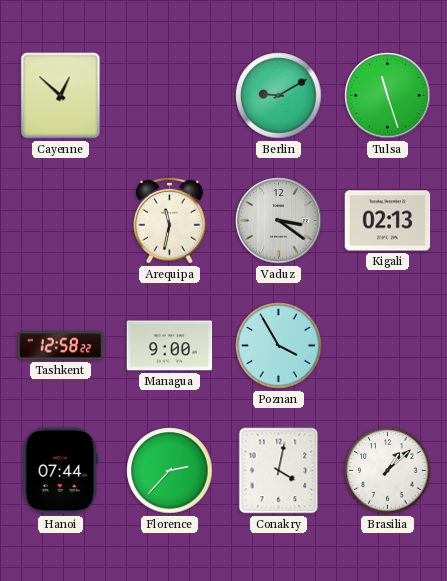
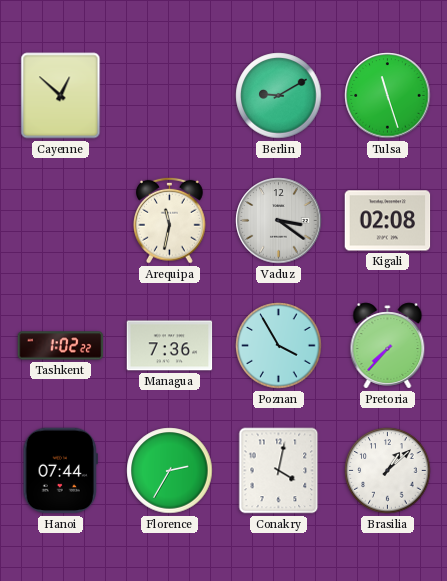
Kigali: 02:13 -> 02:08 (388, 221)
Tashkent: 12:58 -> 1:02 (61, 346)
Managua: 9:00 -> 7:36 (170, 346)
Pretoria: none -> 7:37 (388, 346)
Florence: 2:37 -> 2:35 (170, 471)
